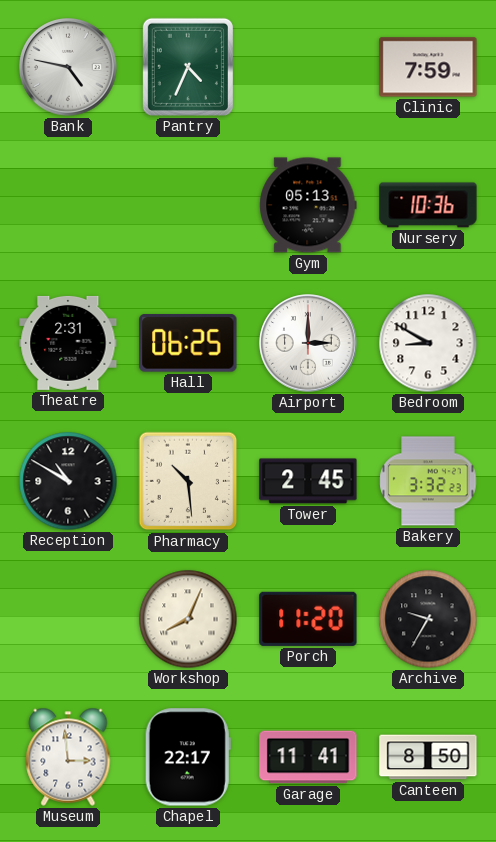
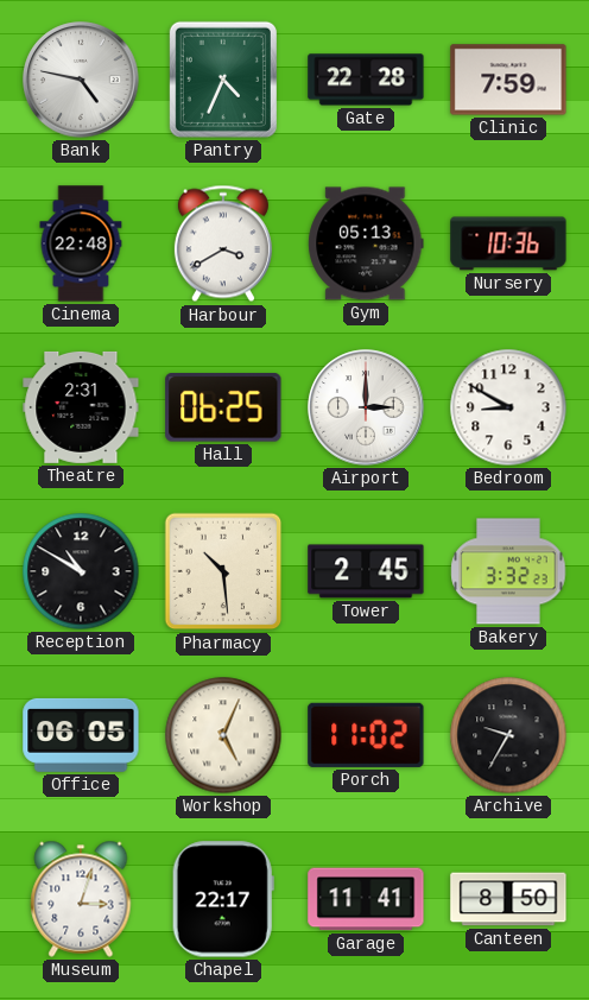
Gate: none -> 22:28 (366, 80)
Cinema: none -> 22:48 (81, 243)
Harbour: none -> 3:40 (223, 243)
Office: none -> 06:05 (81, 735)
Workshop: 8:04 -> 5:04 (223, 735)
Porch: 11:20 -> 11:02 (366, 735)
Museum: 2:59 -> 3:03 (81, 899)
